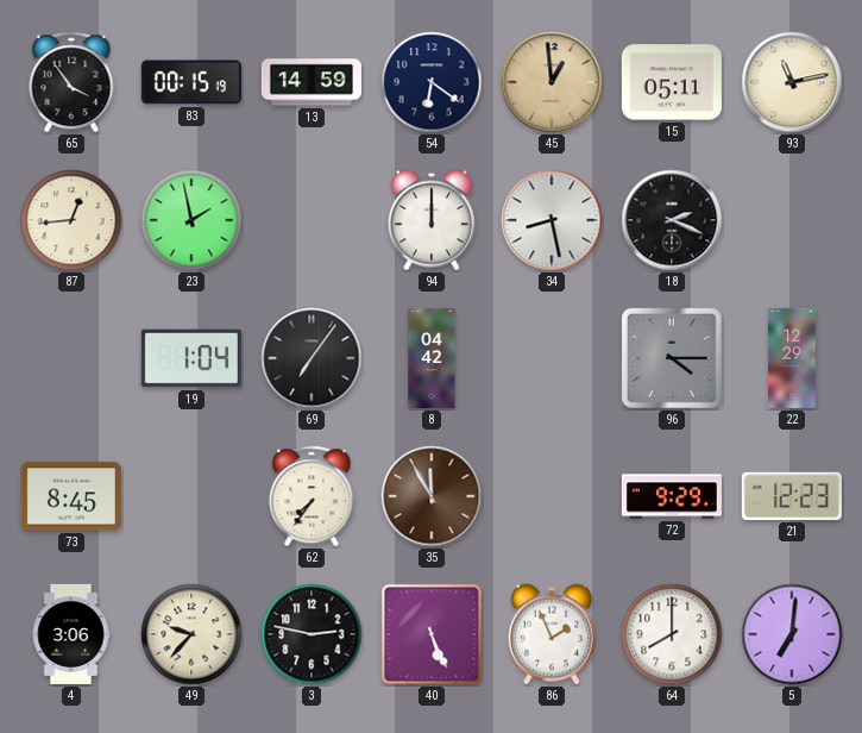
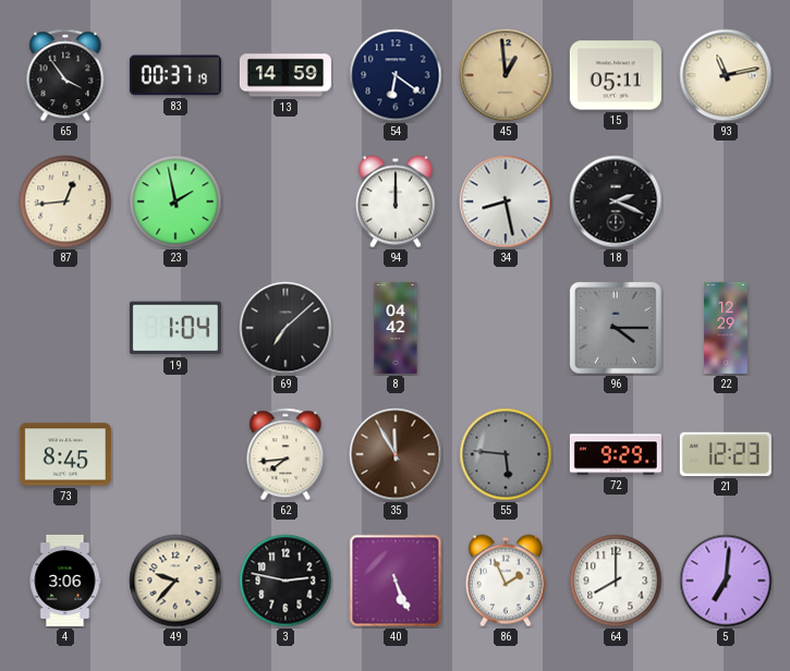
83: 00:15 -> 00:37 (175, 75)
69: 7:06 -> 7:08 (285, 328)
62: 7:36 -> 7:44 (285, 454)
55: none -> 5:46 (506, 454)
